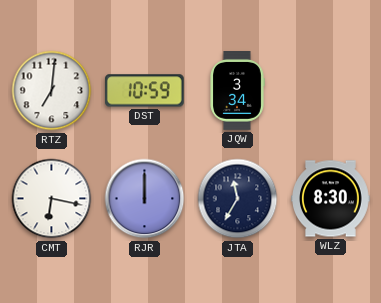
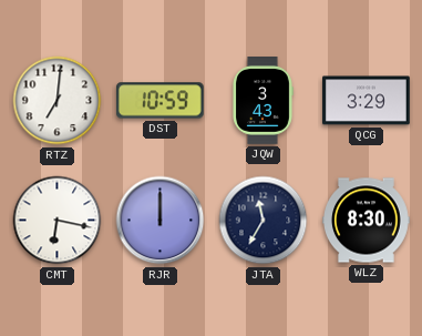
JQW: 3:34 -> 3:43 (263, 101)
QCG: none -> 3:29 (367, 101)
